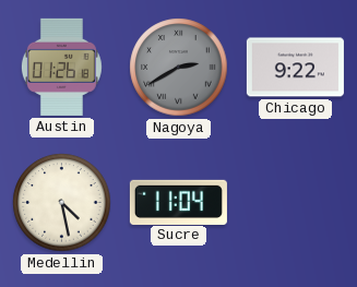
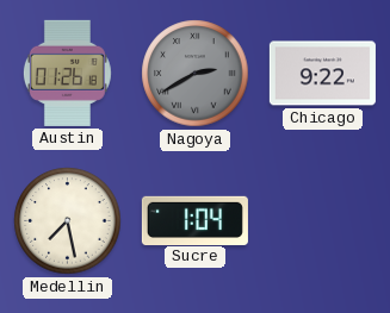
Medellin: 4:28 -> 7:28 (68, 221)
Sucre: 11:04 -> 1:04 (194, 220)
